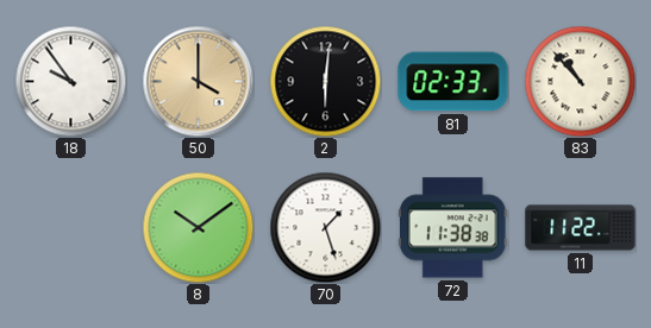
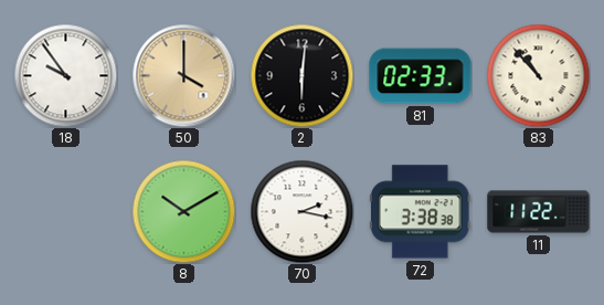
8: 10:09 -> 10:10 (183, 211)
70: 1:27 -> 2:17 (301, 211)
72: 11:38 -> 3:38 (421, 212)
